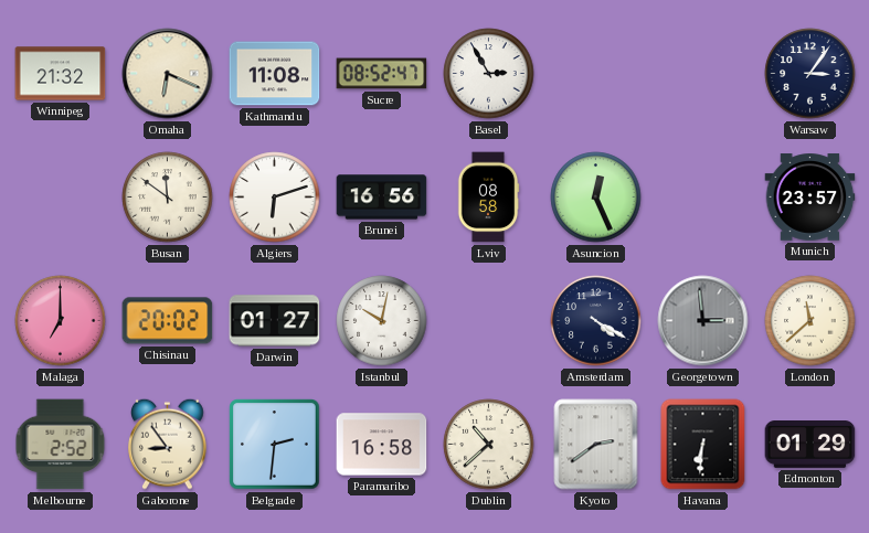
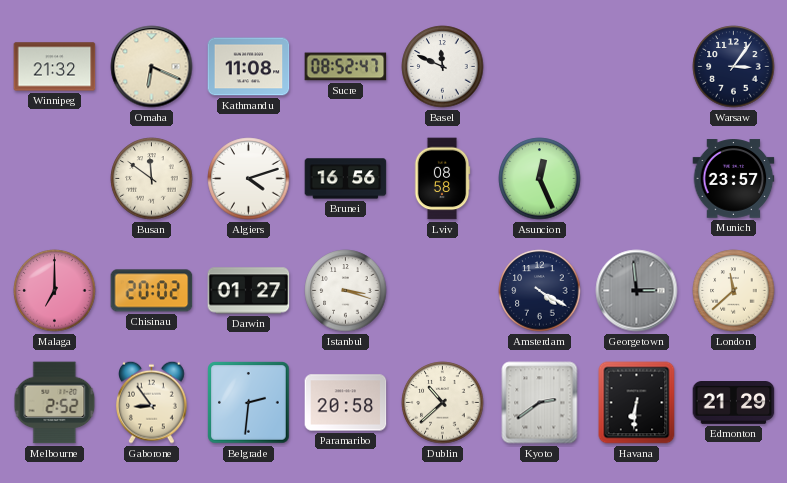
Basel: 2:55 -> 11:49 (443, 67)
Algiers: 6:12 -> 4:12 (249, 179)
Istanbul: 10:02 -> 3:18 (346, 291)
Paramaribo: 16:58 -> 20:58 (346, 403)
Edmonton: 01:29 -> 21:29 (734, 403)
